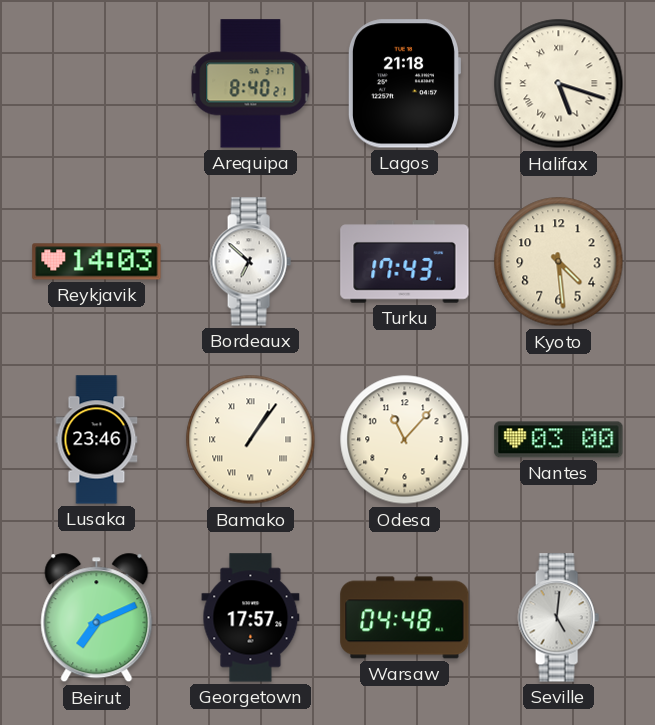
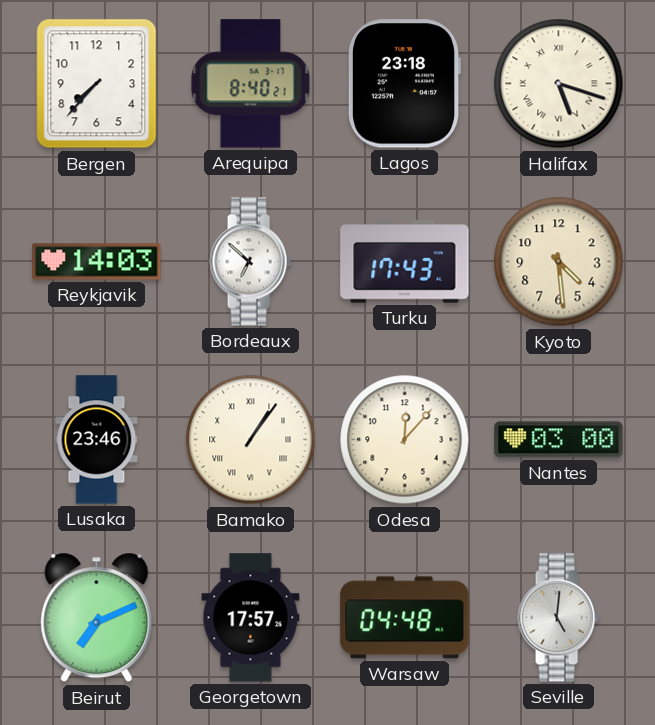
Bergen: none -> 7:37 (97, 84)
Lagos: 21:18 -> 23:18 (404, 84)
Odesa: 11:07 -> 12:07 (405, 440)
